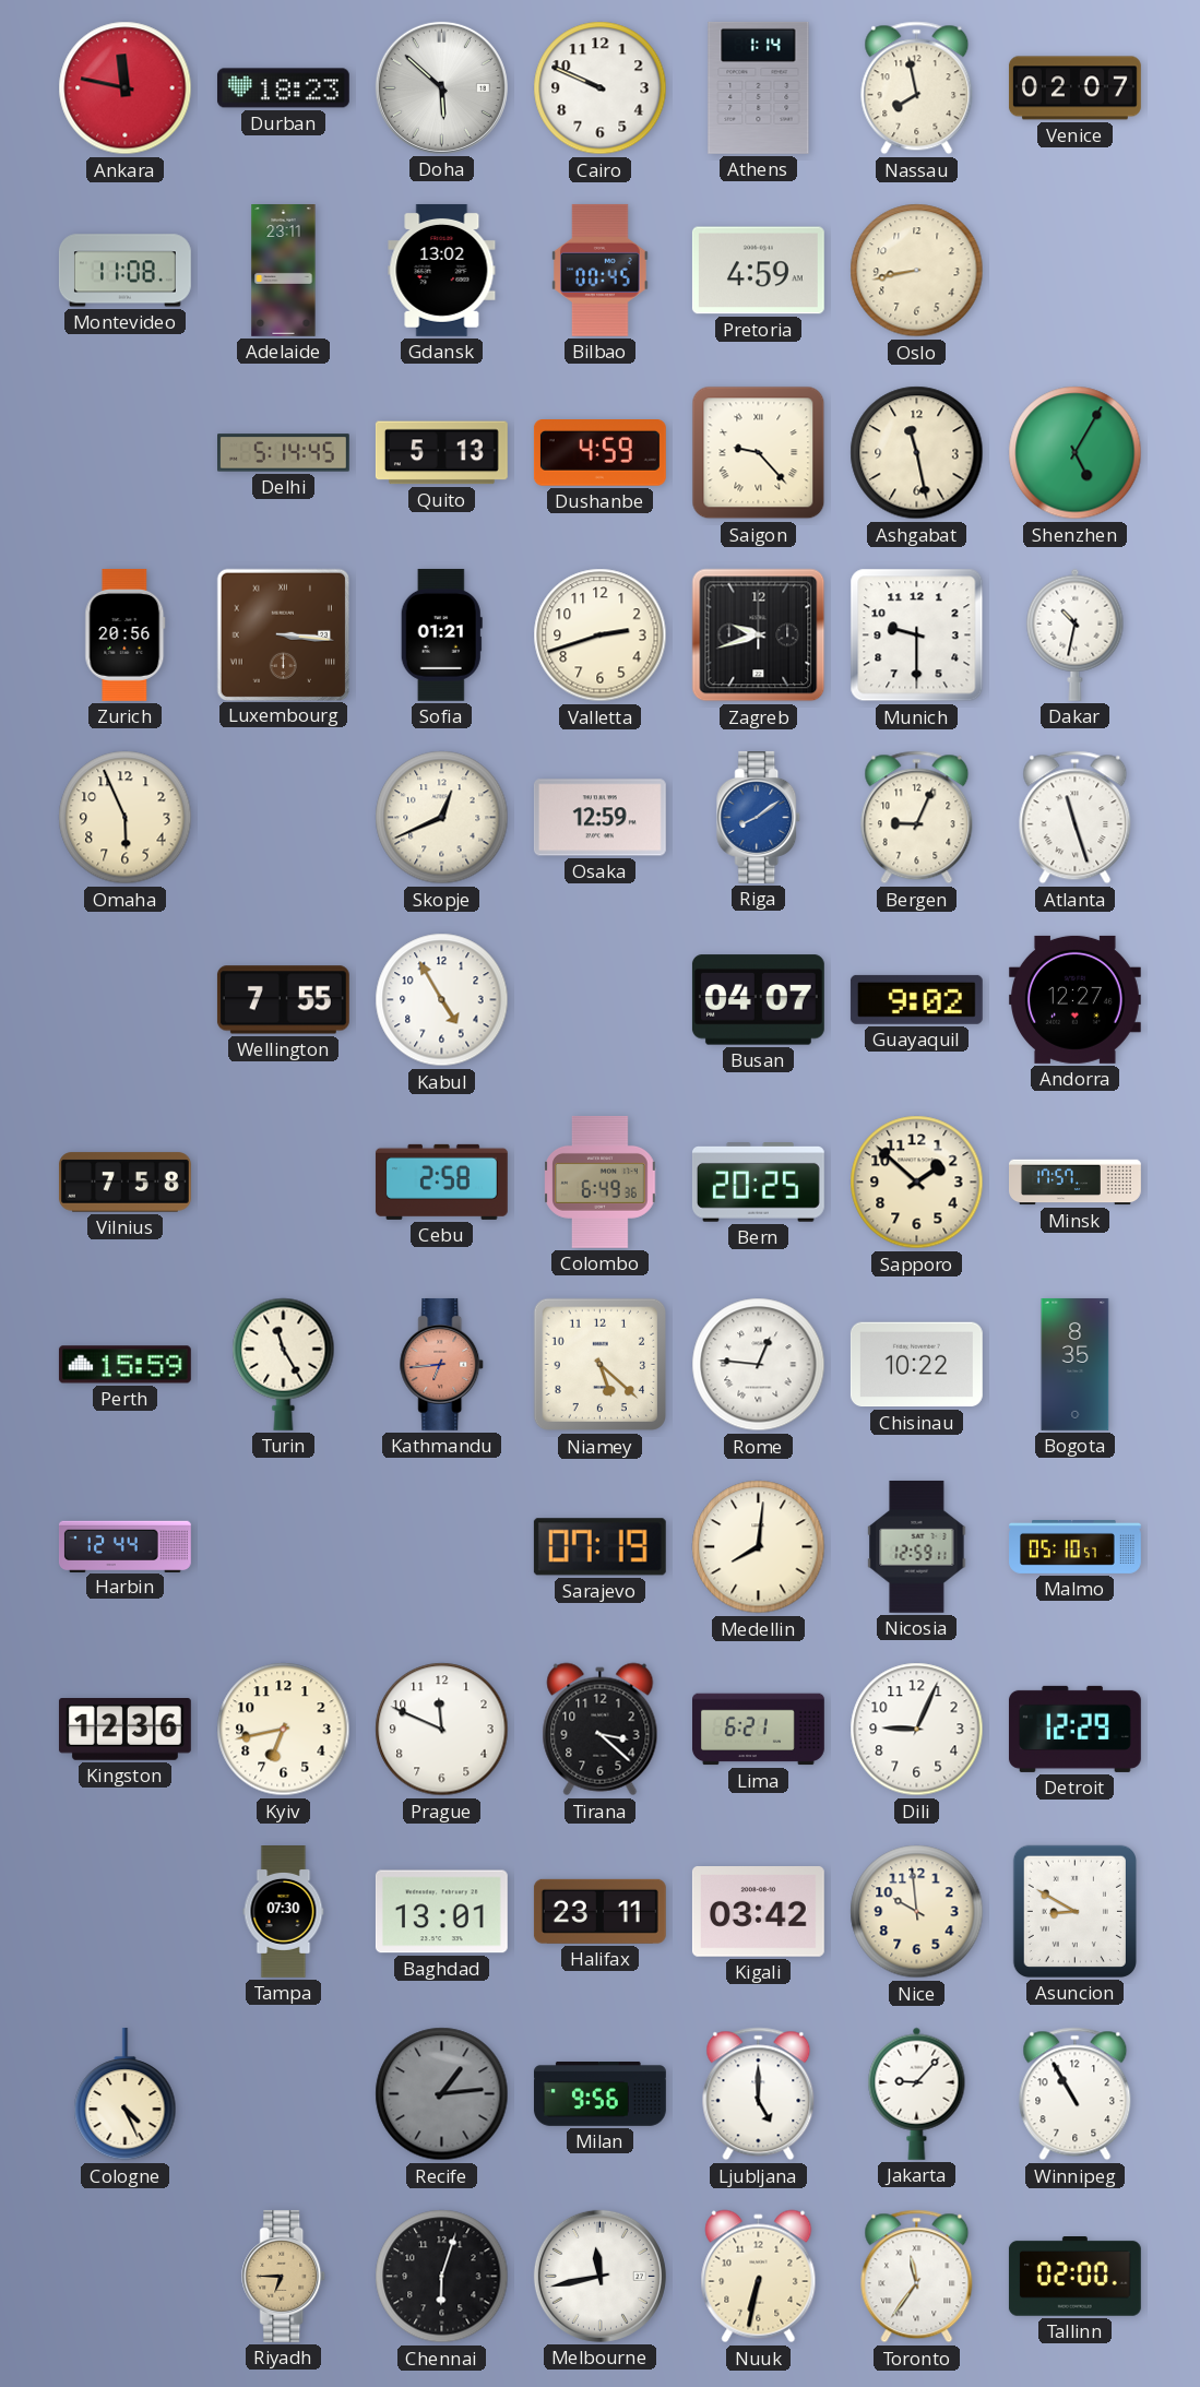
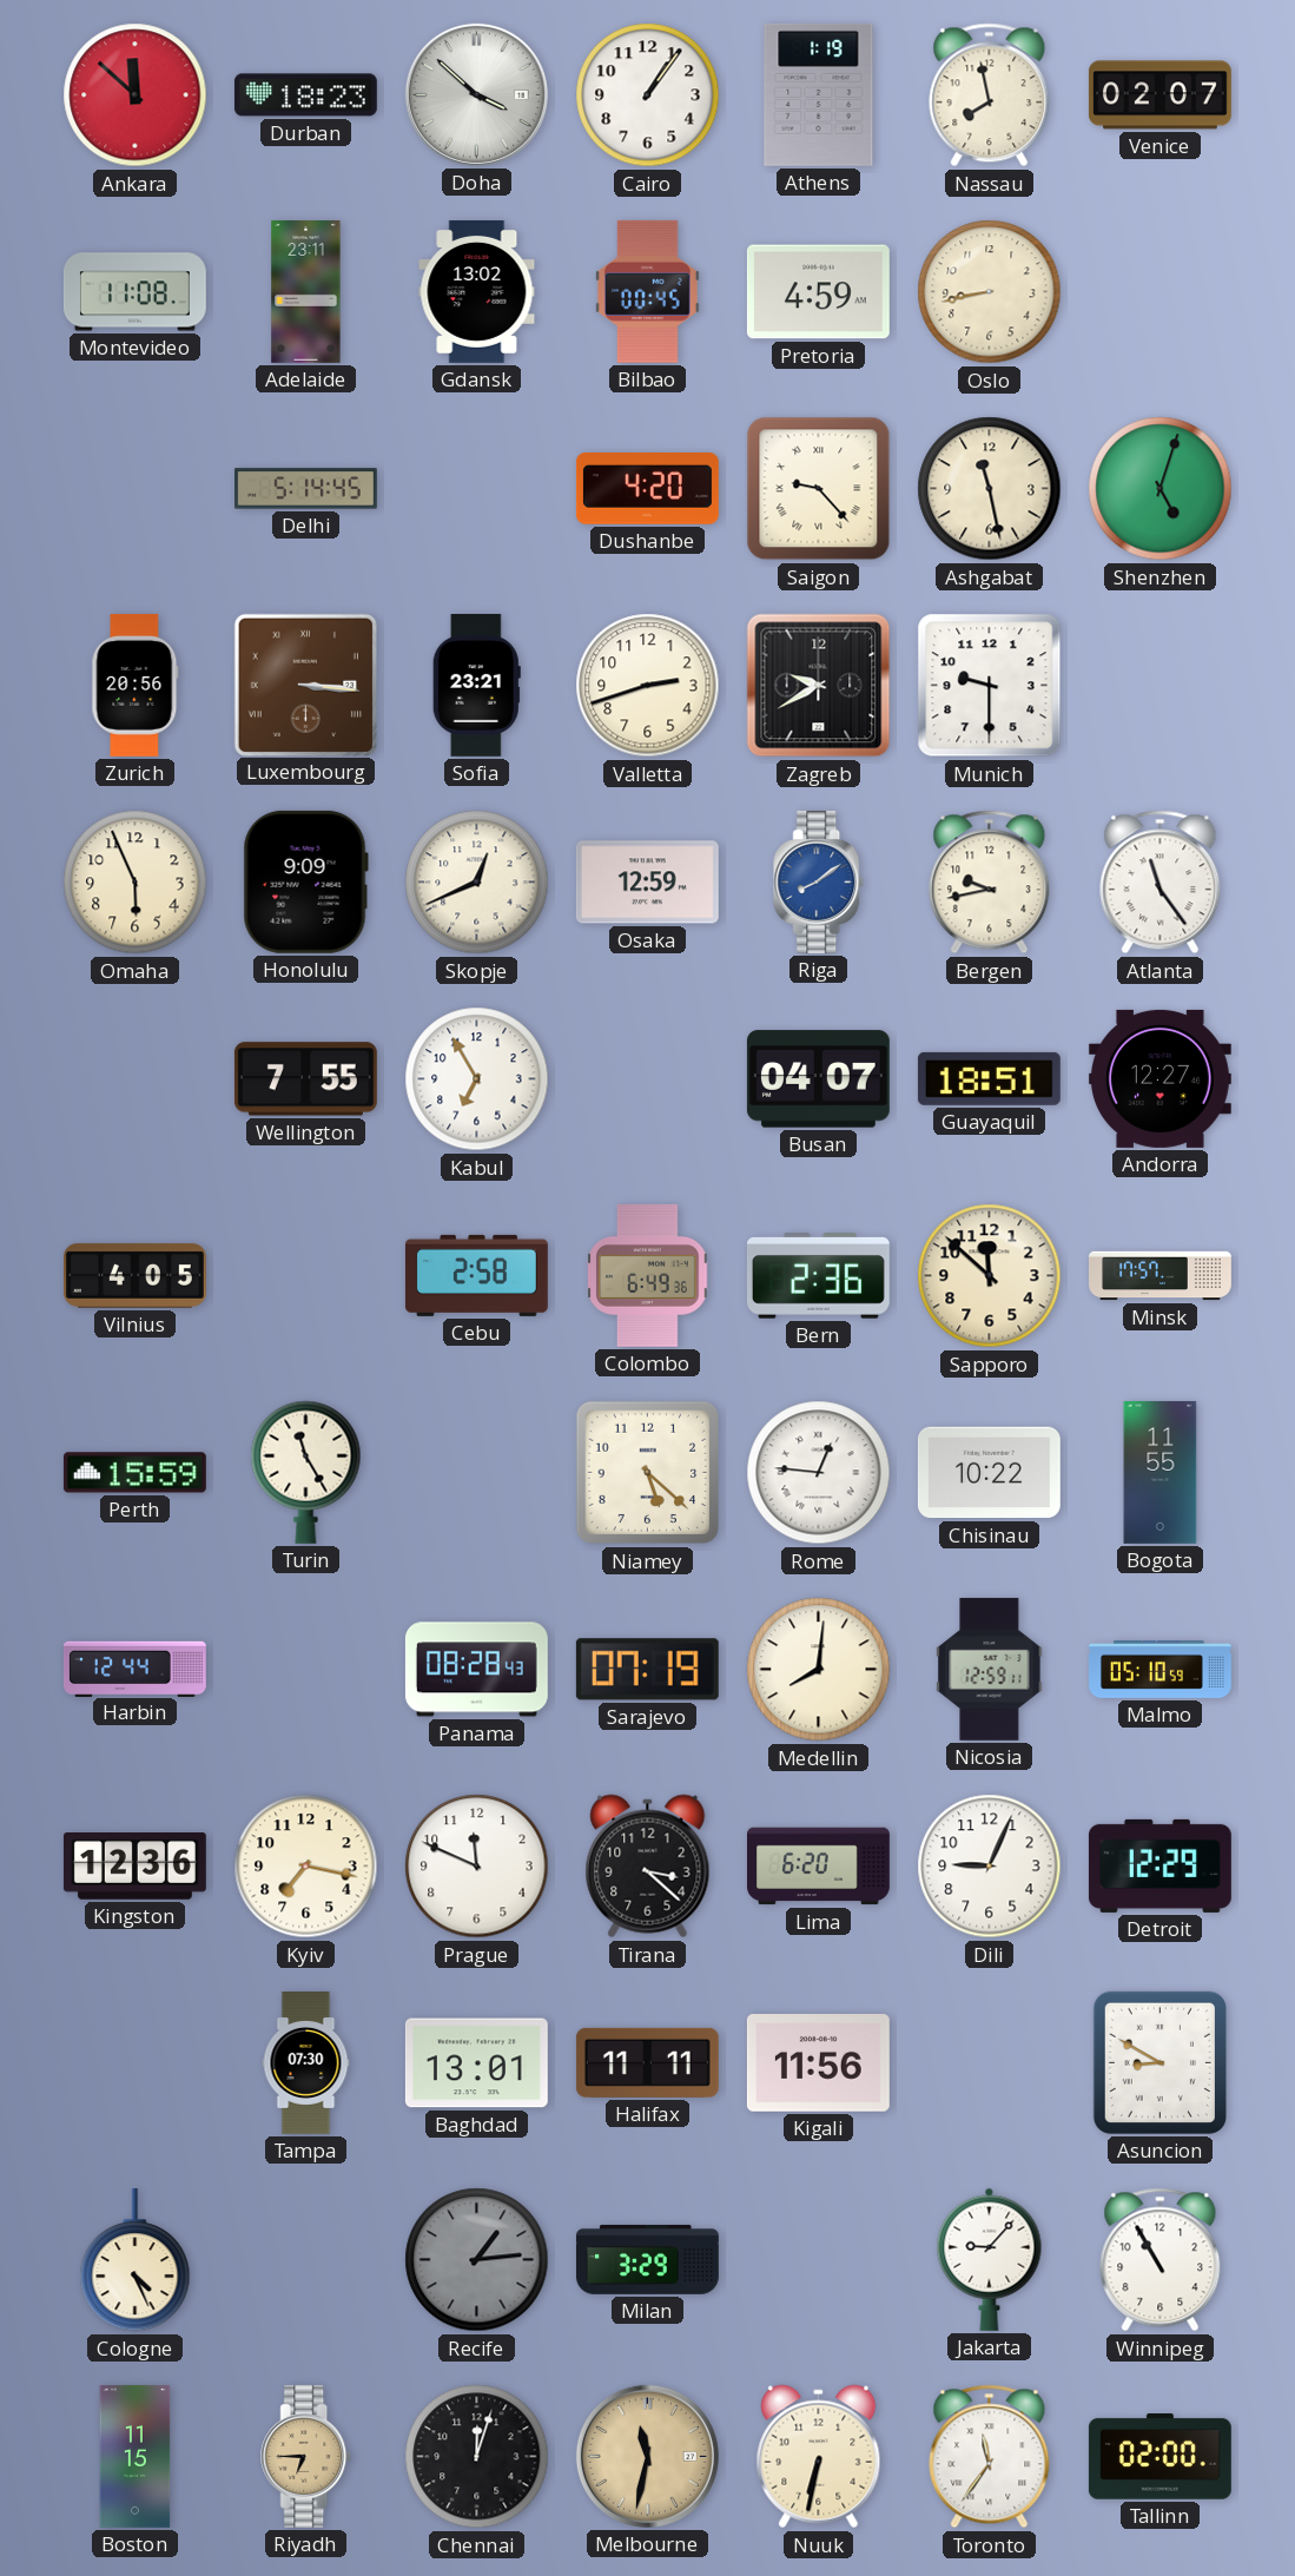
Ankara: 11:47 -> 11:52 (136, 95)
Doha: 5:52 -> 3:52 (476, 94)
Cairo: 9:49 -> 1:06 (648, 95)
Athens: 1:14 -> 1:19 (819, 94)
Quito: 5:13 -> none (441, 453)
Dushanbe: 4:59 -> 4:20 (647, 489)
Shenzhen: 5:05 -> 5:03 (1161, 489)
Sofia: 01:21 -> 23:21 (476, 685)
Zagreb: 9:42 -> 9:40 (819, 686)
Dakar: 10:32 -> none (1076, 634)
Honolulu: none -> 9:09 (305, 881)
Bergen: 9:04 -> 9:43 (990, 883)
Atlanta: 11:27 -> 11:24 (1161, 883)
Kabul: 4:55 -> 6:55 (477, 1079)
Guayaquil: 9:02 -> 18:51 (989, 1078)
Vilnius: 7:58 -> 4:05 (134, 1276)
Bern: 20:25 -> 2:36 (818, 1276)
Sapporo: 1:52 -> 11:52 (990, 1276)
Kathmandu: 6:44 -> none (442, 1364)
Bogota: 8:35 -> 11:55 (1161, 1472)
Panama: none -> 08:28 (476, 1670)
Malmo: 05:10:57 -> 05:10:59 (1161, 1669)
Kyiv: 6:43 -> 7:17 (306, 1867)
Lima: 6:21 -> 6:20 (819, 1867)
Halifax: 23:11 -> 11:11 (647, 2062)
Kigali: 03:42 -> 11:56 (818, 2063)
Nice: 9:59 -> none (917, 1912)
Milan: 9:56 -> 3:29 (647, 2259)
Ljubljana: 5:00 -> none (759, 2094)
Boston: none -> 11:15 (136, 2457)
Chennai: 6:03 -> 12:03 (477, 2457)
Melbourne: 11:43 -> 11:32 (647, 2456)
Melbourne dial: white -> champagne (647, 2456)
